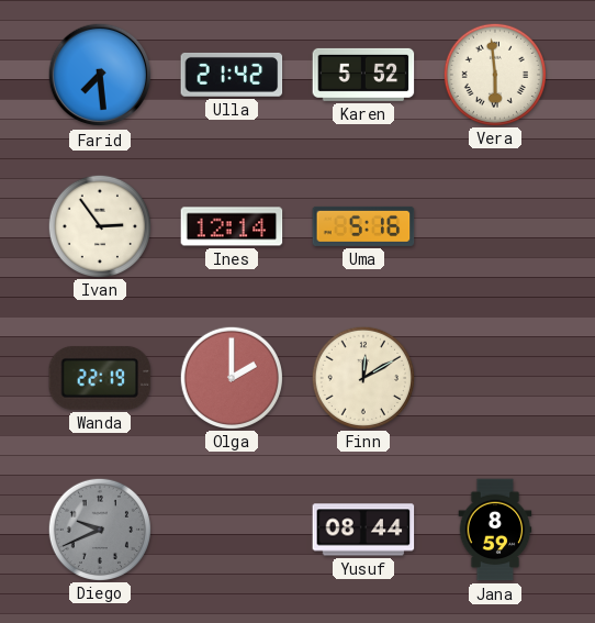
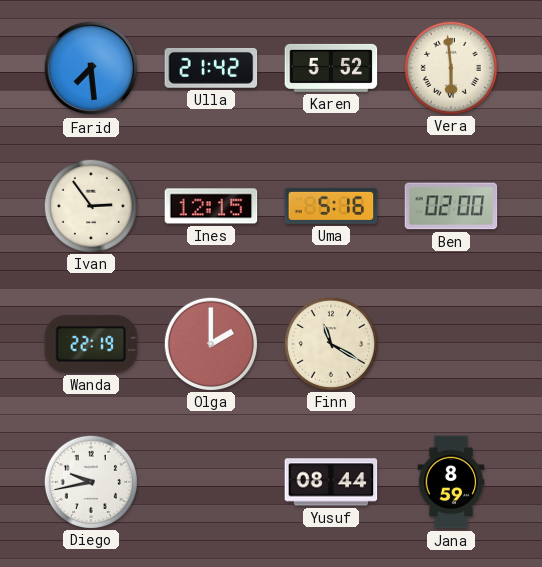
Ines: 12:14 -> 12:15 (211, 206)
Ben: none -> 02:00 (451, 206)
Finn: 12:10 -> 11:20 (330, 343)
Diego: 9:41 -> 9:43 (90, 481)
Diego dial: grey -> white (90, 481)
